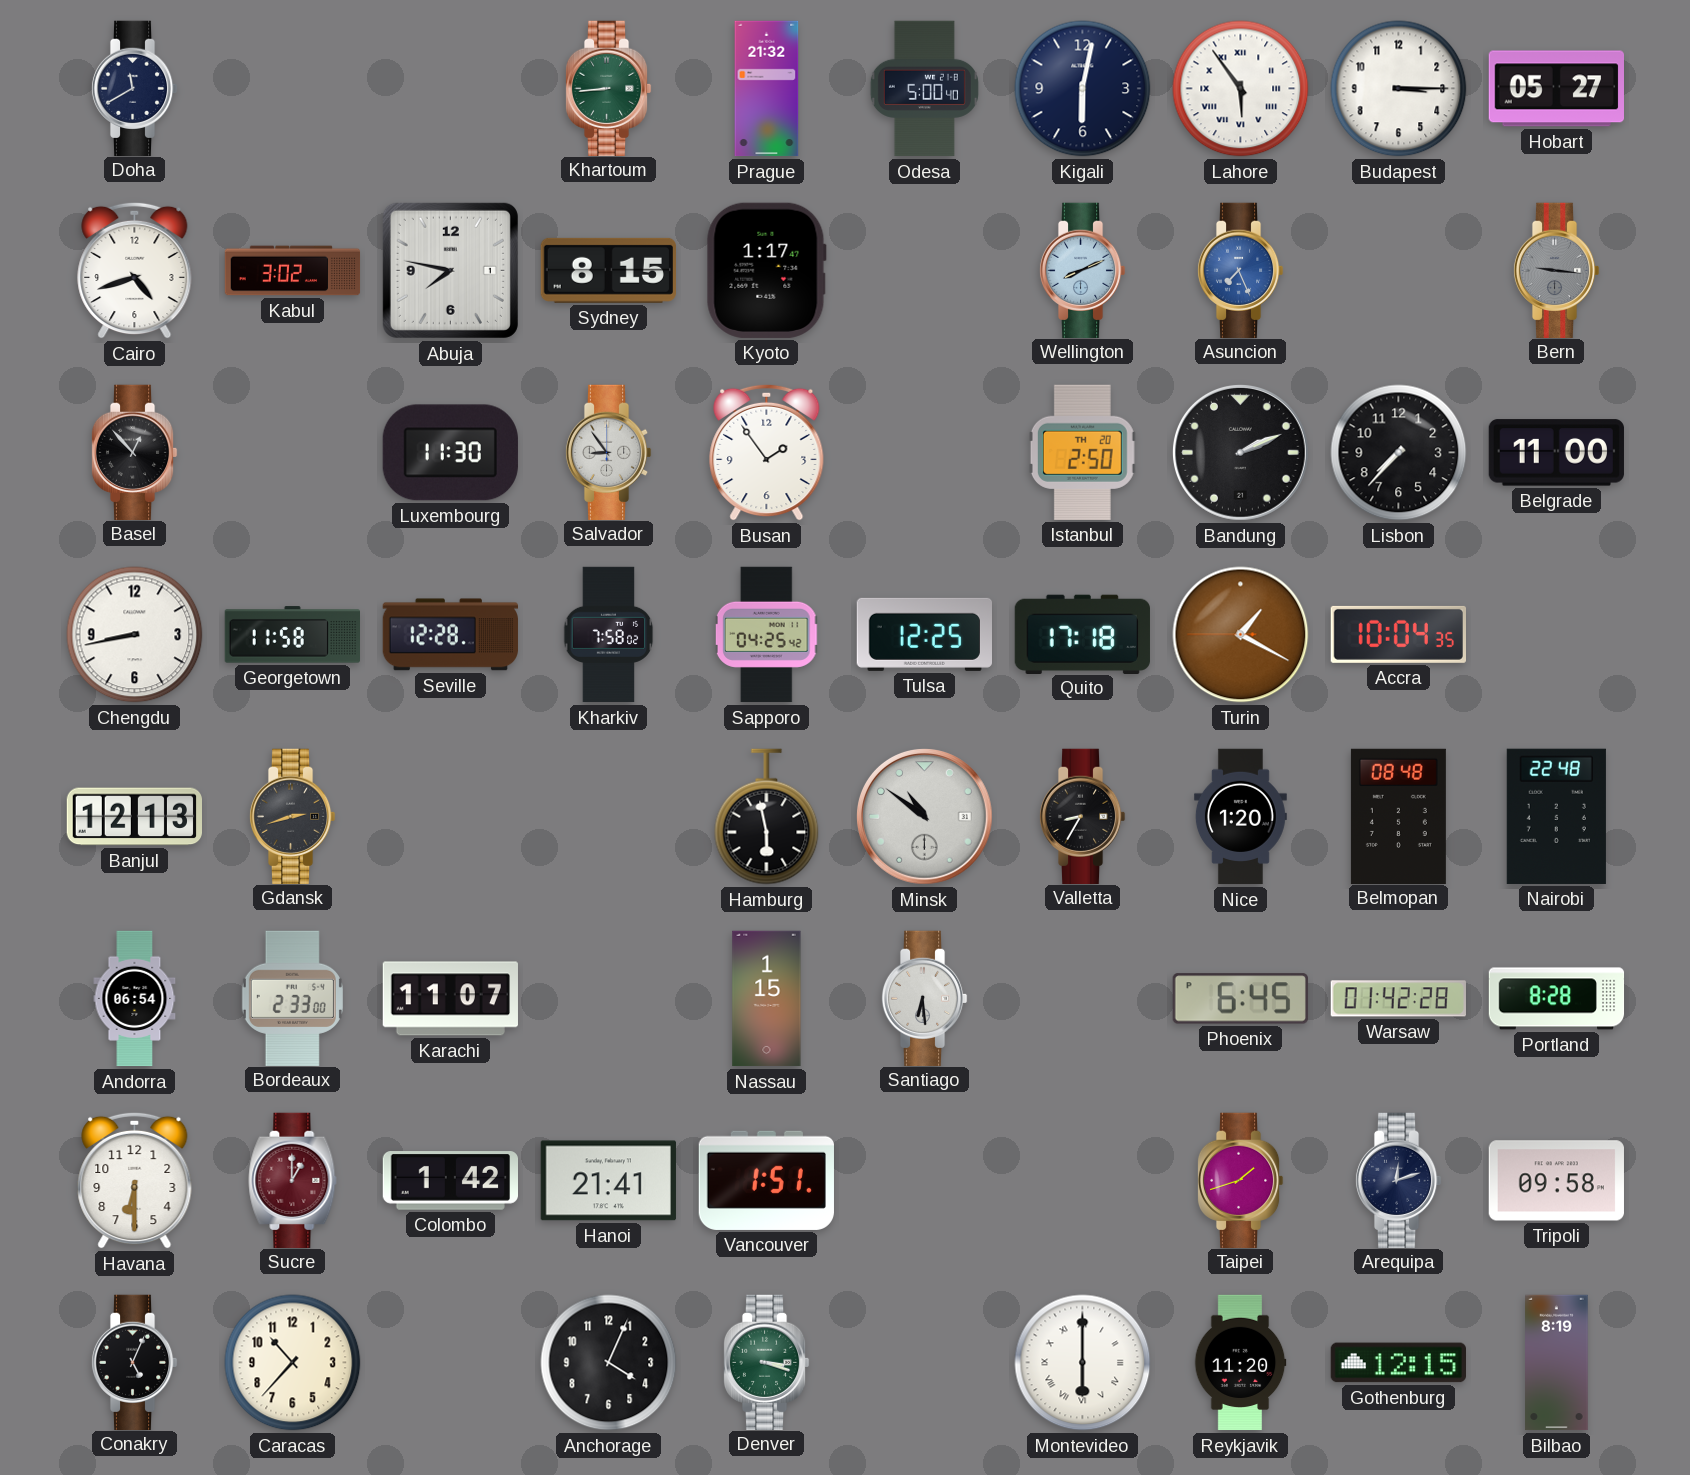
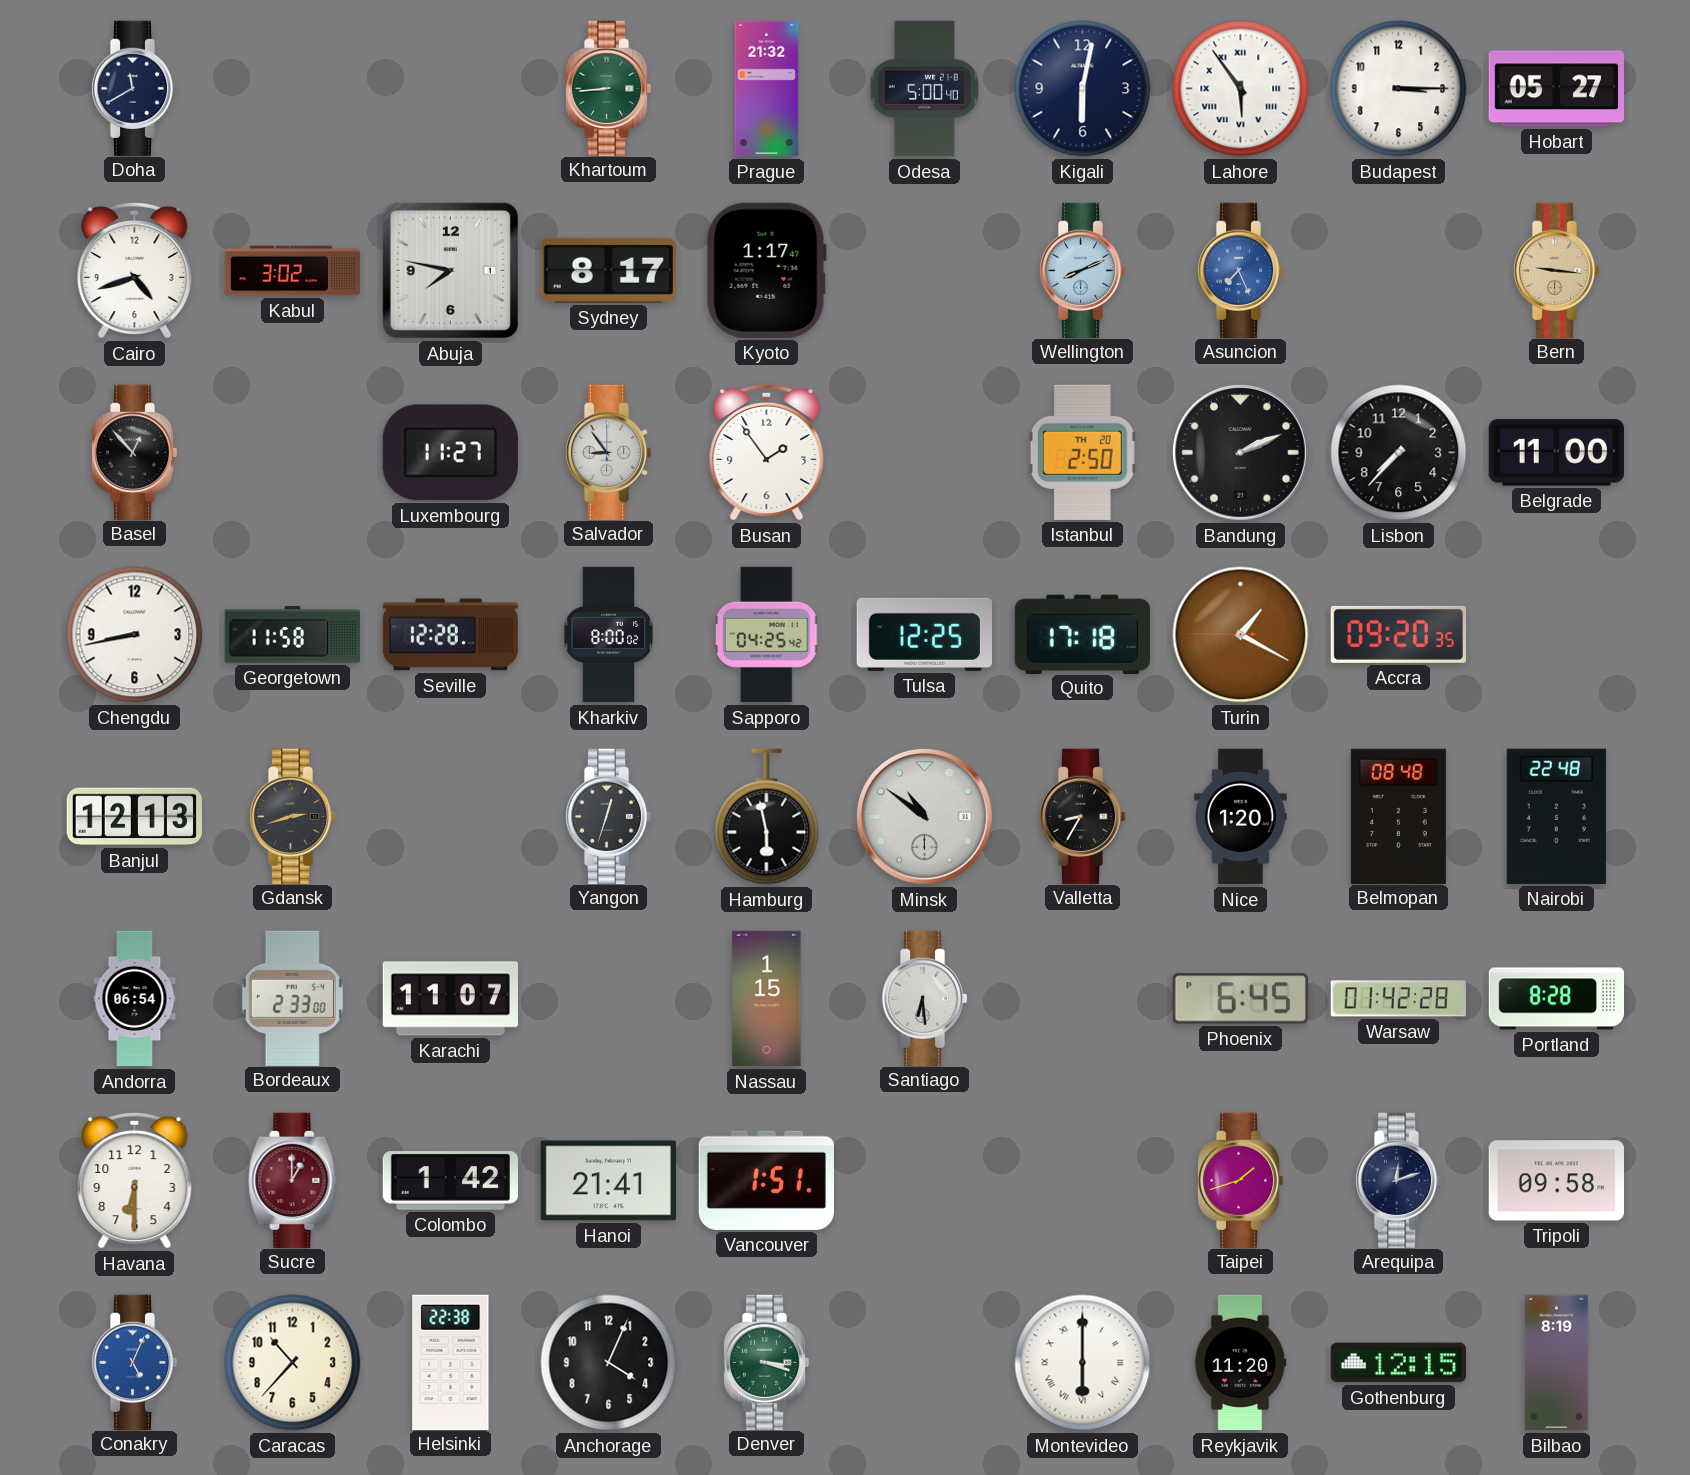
Sydney: 8:15 -> 8:17 (608, 270)
Bern dial: grey -> champagne (1556, 270)
Luxembourg: 11:30 -> 11:27 (450, 453)
Kharkiv: 7:58 -> 8:00 (609, 635)
Accra: 10:04 -> 09:20 (1398, 634)
Yangon: none -> 12:33 (608, 816)
Conakry dial: black -> blue (134, 1362)
Helsinki: none -> 22:38 (451, 1362)
